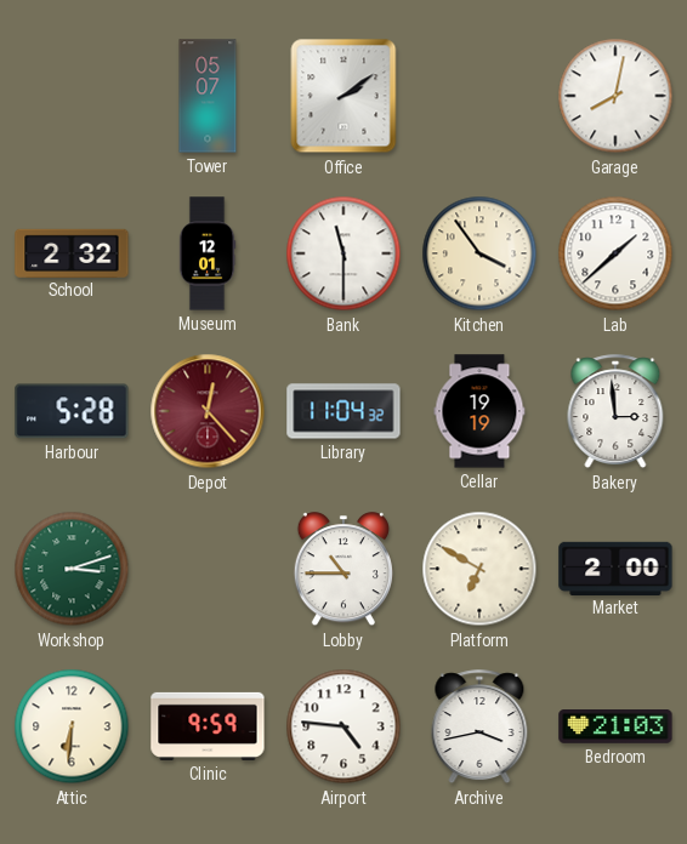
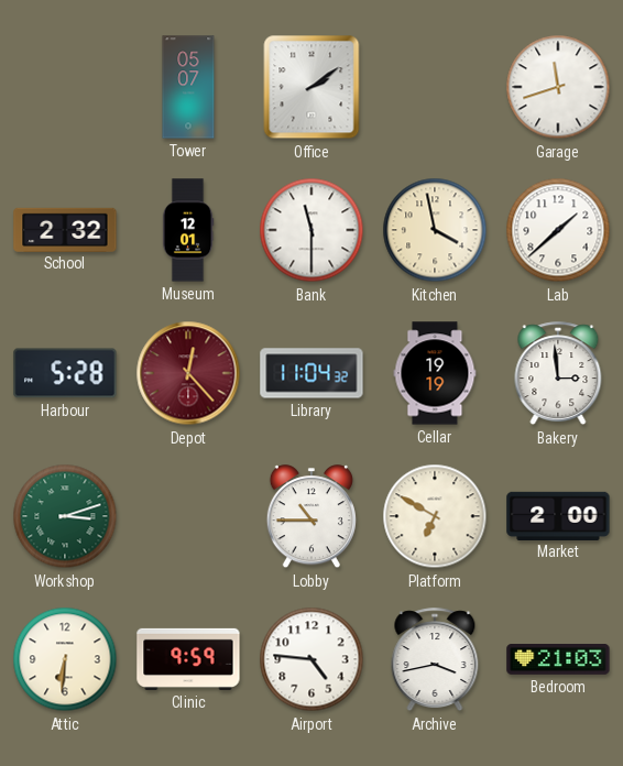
Garage: 8:02 -> 11:42 (558, 87)
Kitchen: 3:54 -> 3:58 (435, 230)
